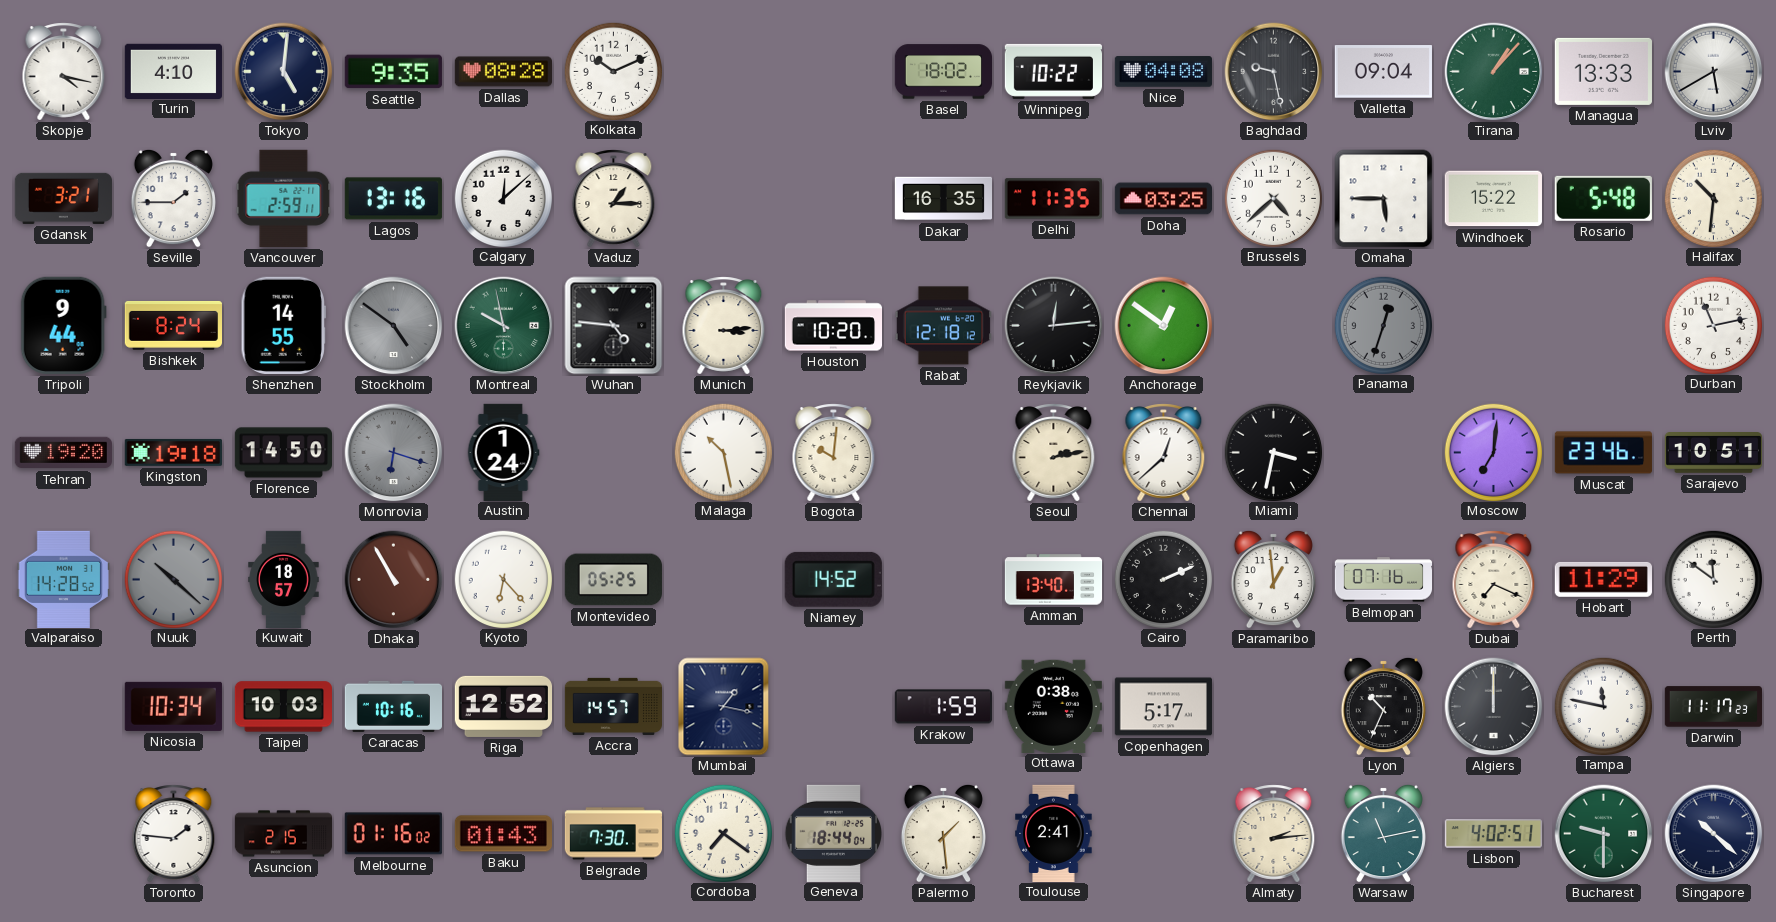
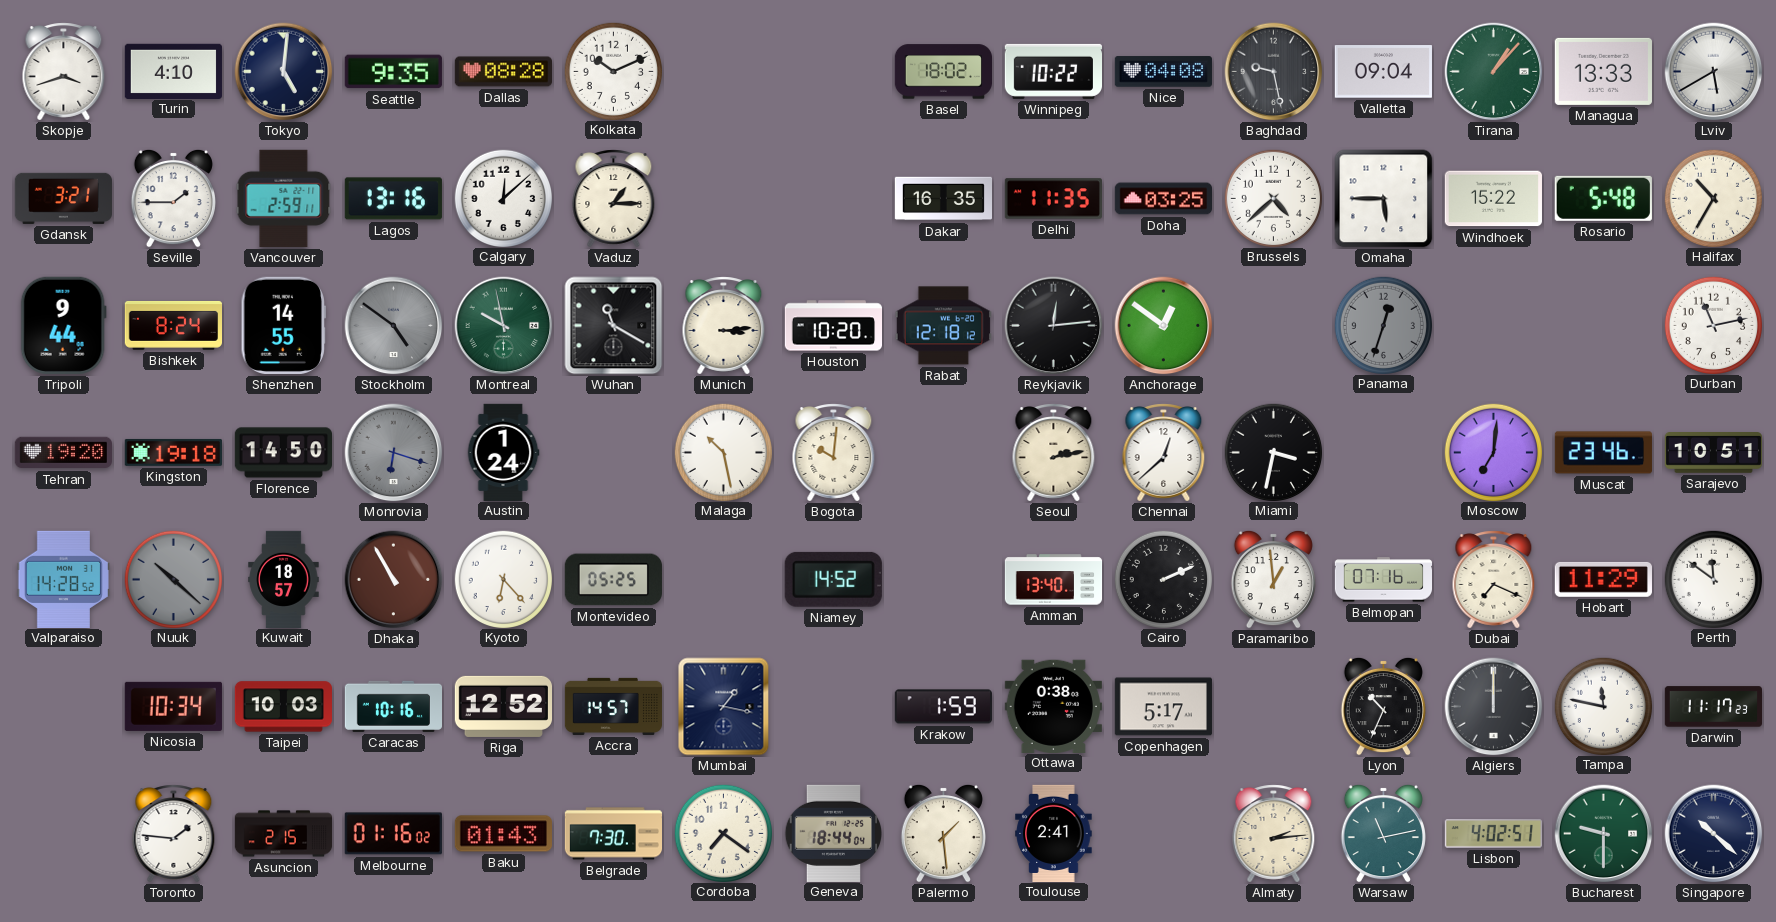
Skopje: 4:17 -> 3:42 (64, 72)
Halifax: 10:31 -> 10:35 (1713, 198)
Wuhan: 4:46 -> 11:20 (614, 326)
